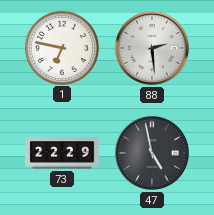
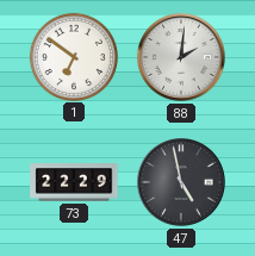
1: 6:47 -> 6:51 (73, 56)
88: 2:29 -> 2:01 (182, 58)
